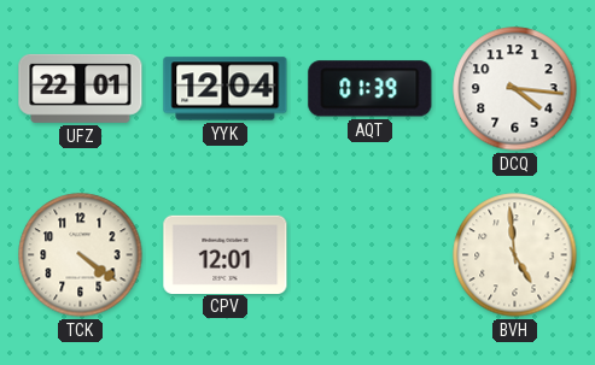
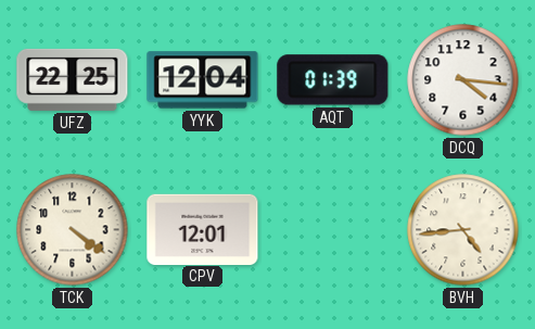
UFZ: 22:01 -> 22:25 (73, 79)
BVH: 4:59 -> 4:44 (463, 230)
